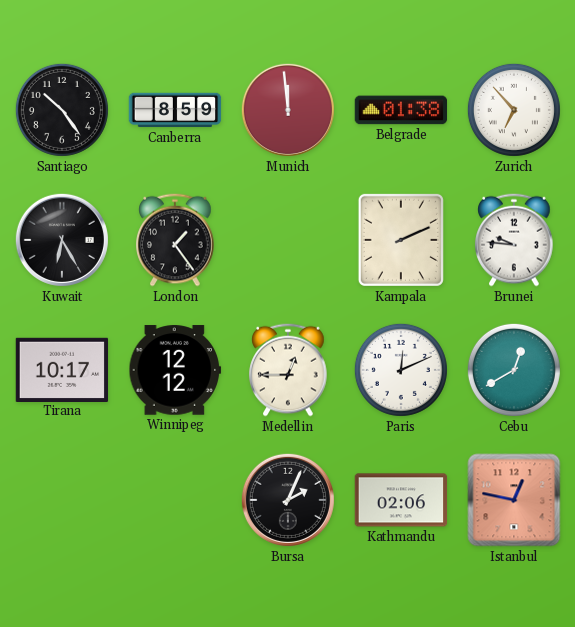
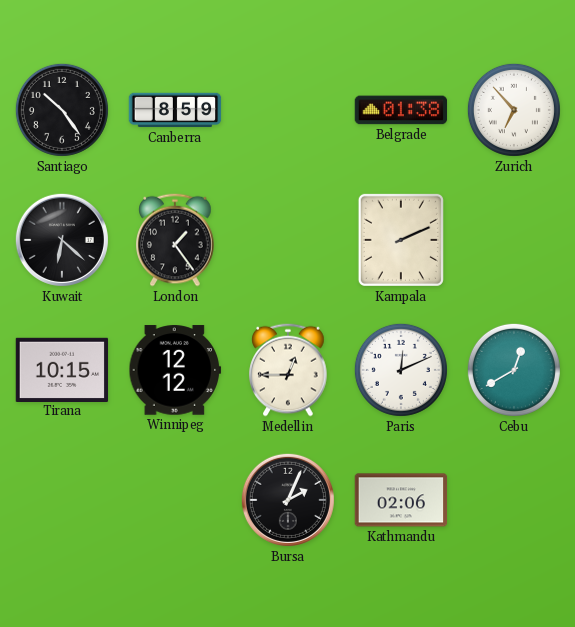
Munich: 11:59 -> none (288, 110)
Kuwait: 6:25 -> 6:22 (62, 240)
Brunei: 9:46 -> none (514, 240)
Tirana: 10:17 -> 10:15 (62, 369)
Istanbul: 12:47 -> none (514, 500)
